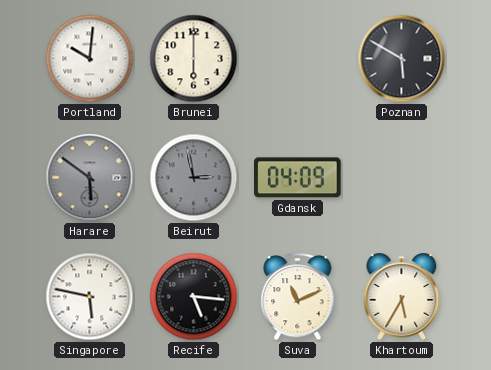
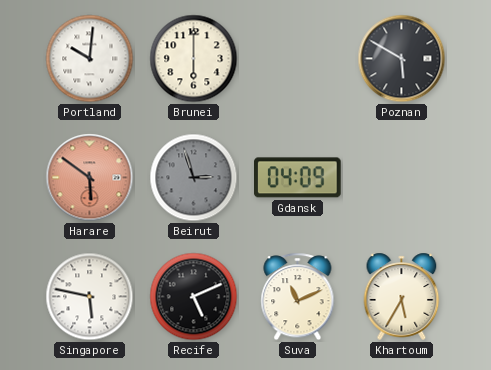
Harare dial: grey -> salmon (90, 178)
Beirut: 2:58 -> 2:57 (194, 178)
Recife: 5:16 -> 5:11 (194, 297)
